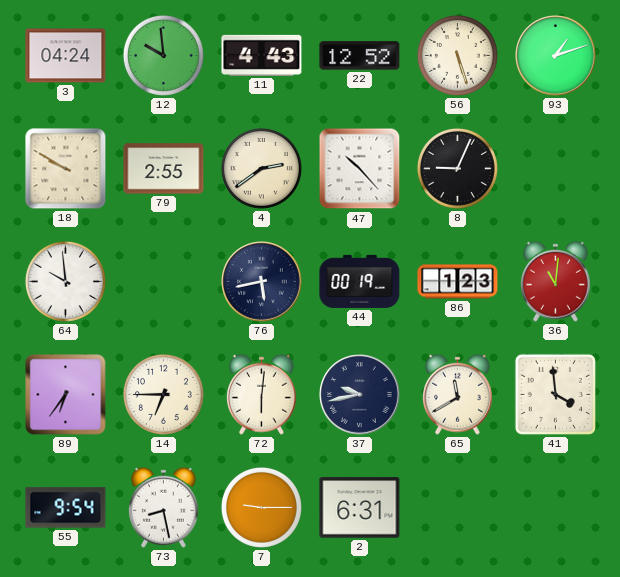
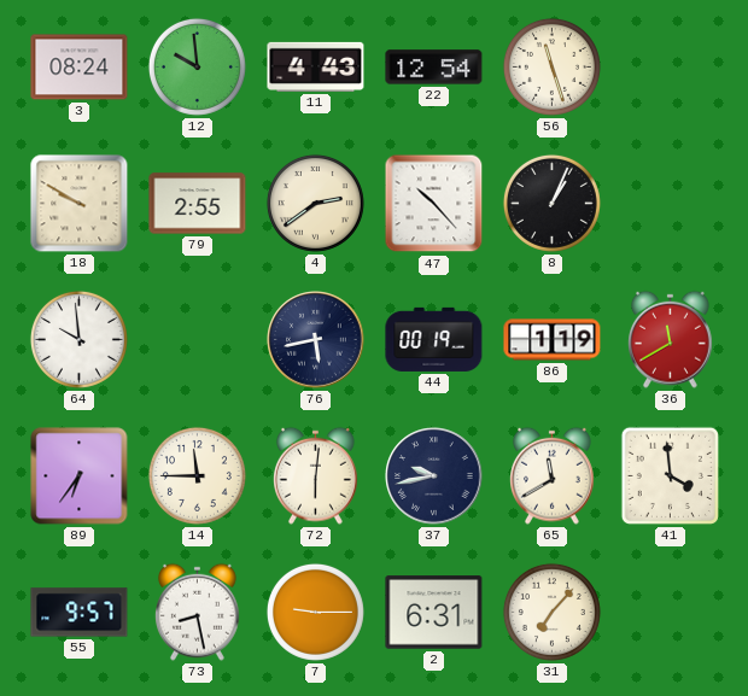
3: 04:24 -> 08:24 (80, 68)
22: 12:52 -> 12:54 (434, 68)
56: 5:27 -> 11:27 (551, 66)
93: 1:12 -> none (556, 56)
8: 9:04 -> 1:04 (551, 203)
86: 1:23 -> 1:19 (553, 340)
36: 11:01 -> 11:40 (671, 339)
14: 6:45 -> 11:45 (197, 475)
55: 9:54 -> 9:57 (80, 613)
31: none -> 7:07 (551, 612)
